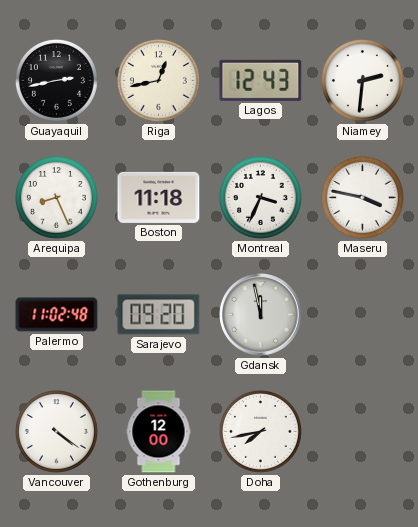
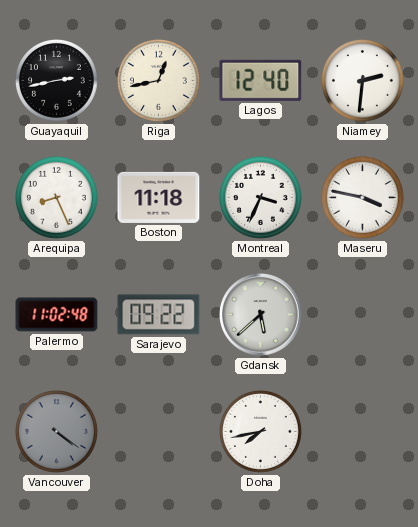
Lagos: 12:43 -> 12:40 (261, 80)
Sarajevo: 09:20 -> 09:22 (159, 315)
Gdansk: 11:58 -> 5:38 (261, 315)
Vancouver dial: white -> grey (56, 431)
Gothenburg: 12:00 -> none (159, 432)
